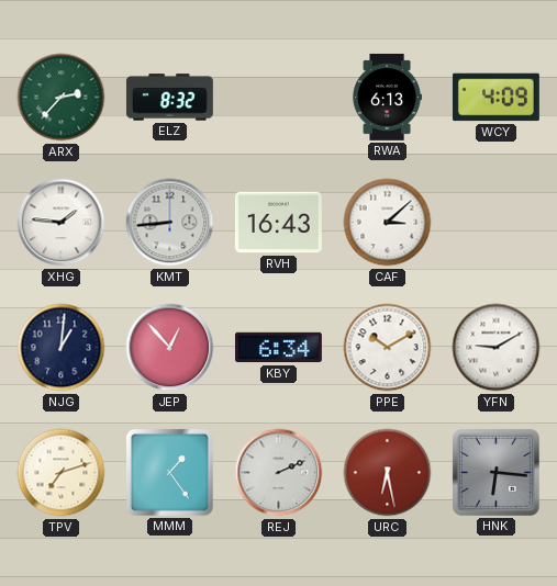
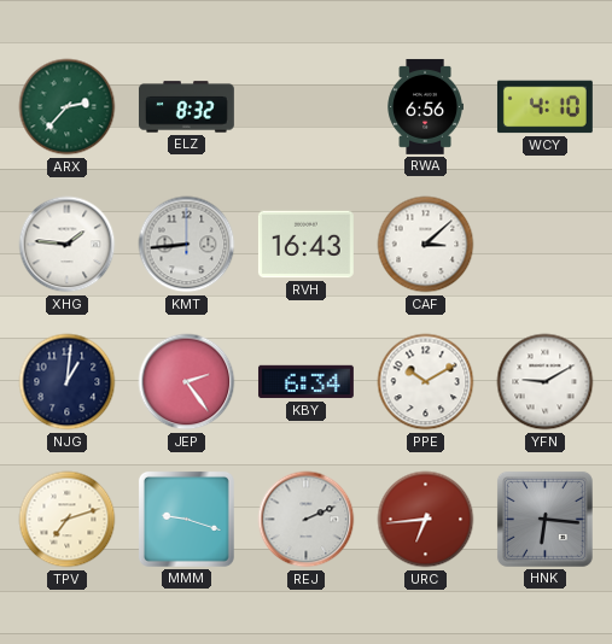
RWA: 6:13 -> 6:56 (425, 106)
WCY: 4:09 -> 4:10 (544, 107)
JEP: 12:53 -> 2:24 (187, 382)
MMM: 1:24 -> 9:18 (186, 519)
URC: 6:28 -> 6:44 (426, 520)
